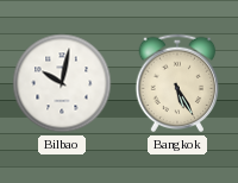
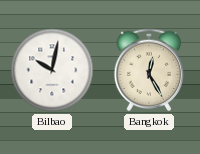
Bangkok: 5:25 -> 12:25 (149, 70)
